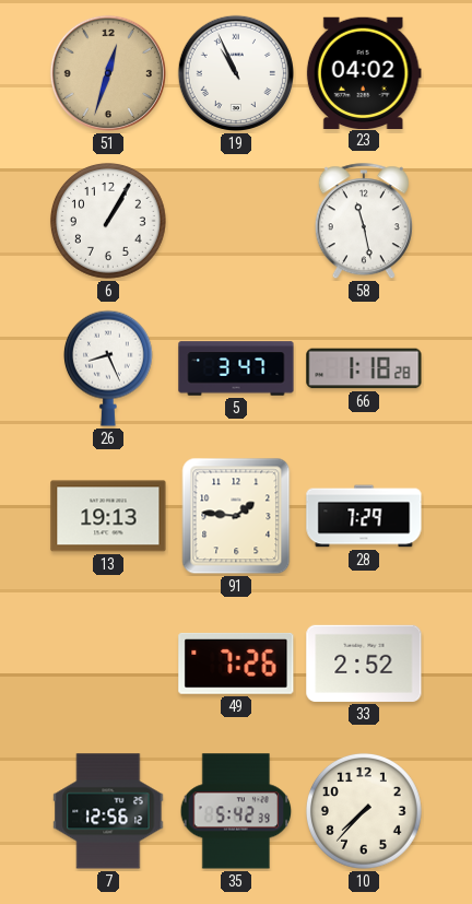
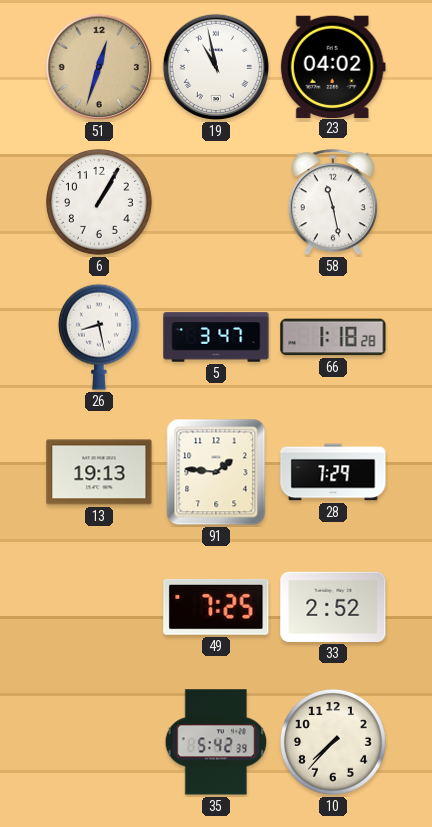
19: 10:56 -> 10:58 (216, 67)
26: 8:26 -> 8:28 (99, 337)
49: 7:26 -> 7:25 (216, 607)
7: 12:56 -> none (108, 811)
